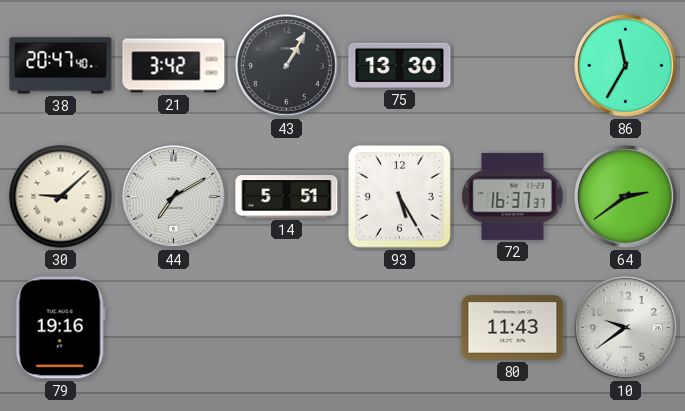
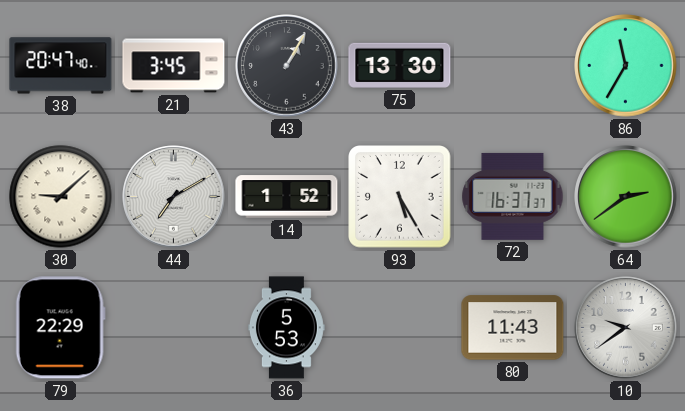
21: 3:42 -> 3:45 (174, 66)
14: 5:51 -> 1:52 (287, 197)
79: 19:16 -> 22:29 (60, 328)
36: none -> 5:53 (286, 328)
